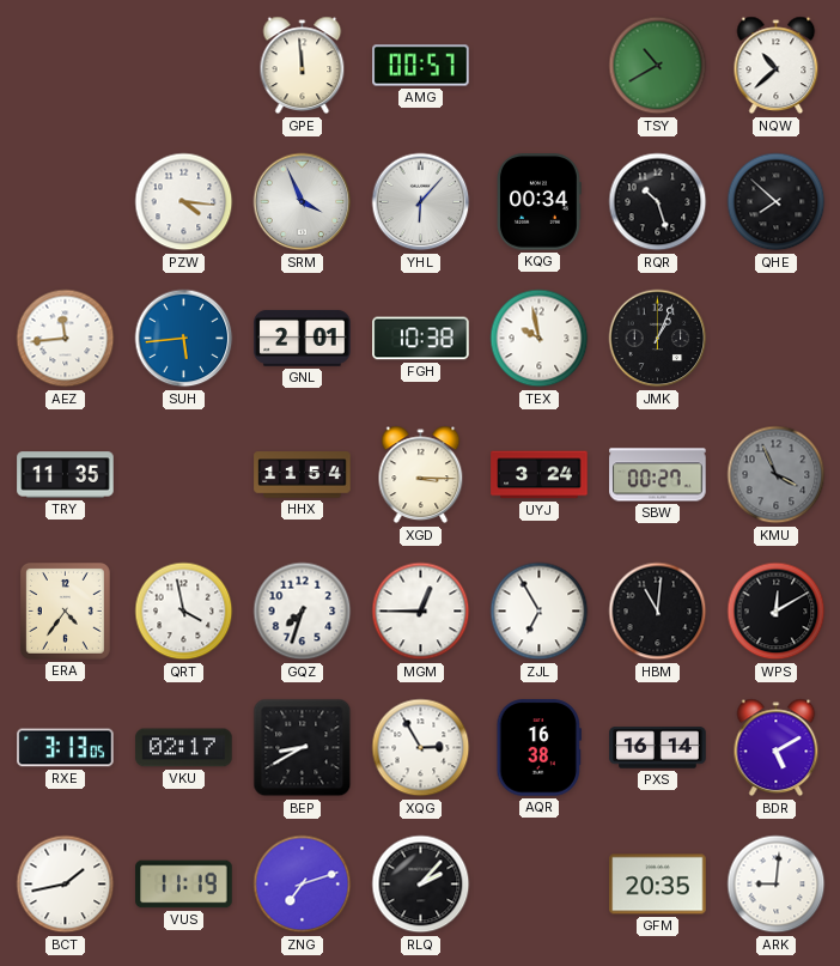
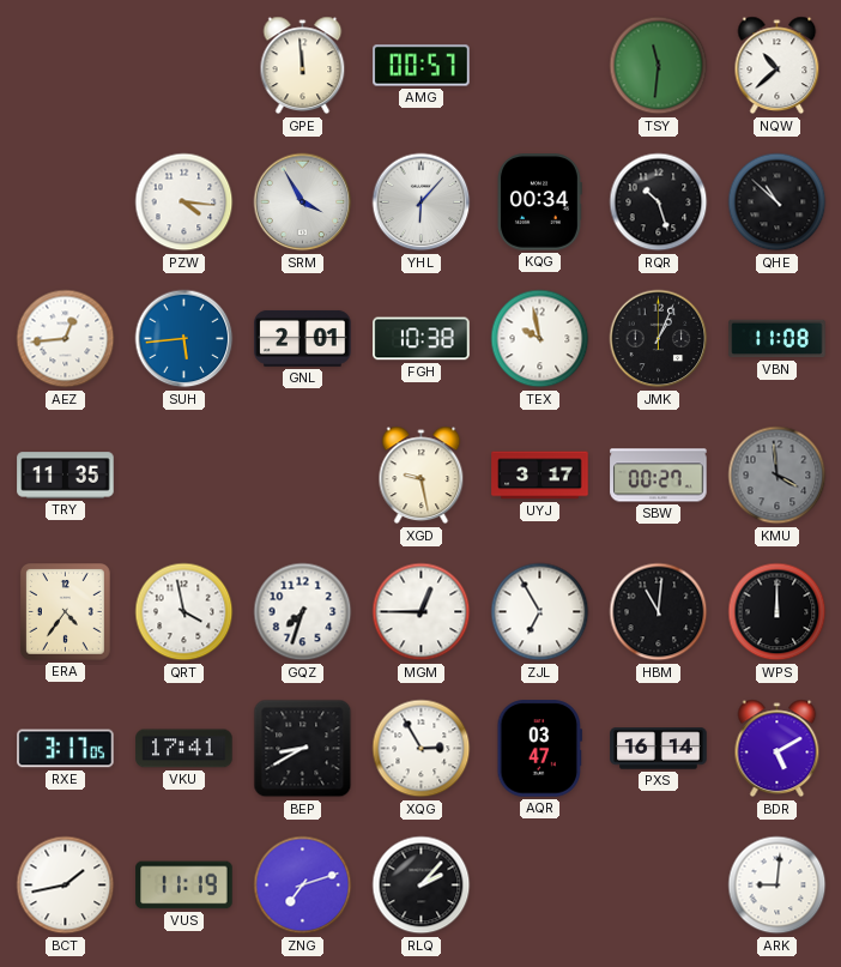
TSY: 10:40 -> 11:31 (659, 66)
SRM: 3:56 -> 3:55 (303, 203)
QHE: 7:52 -> 10:52 (778, 203)
AEZ: 11:44 -> 12:44 (66, 339)
VBN: none -> 11:08 (778, 339)
HHX: 11:54 -> none (303, 475)
XGD: 3:15 -> 9:28 (422, 476)
UYJ: 3:24 -> 3:17 (540, 476)
KMU: 3:56 -> 3:59 (778, 476)
WPS: 12:10 -> 12:00 (778, 612)
RXE: 3:13 -> 3:17 (66, 749)
VKU: 02:17 -> 17:41 (184, 749)
AQR: 16:38 -> 03:47 (540, 749)
GFM: 20:35 -> none (658, 885)
